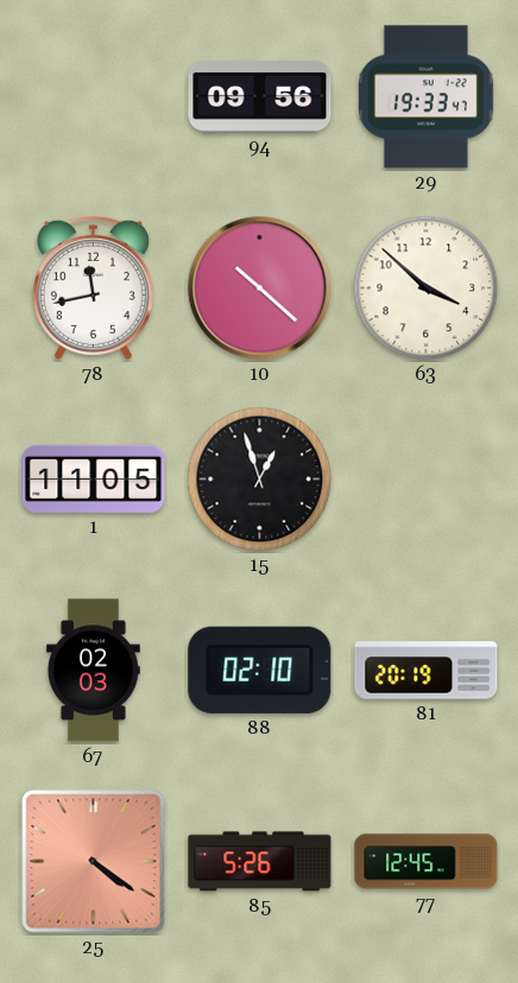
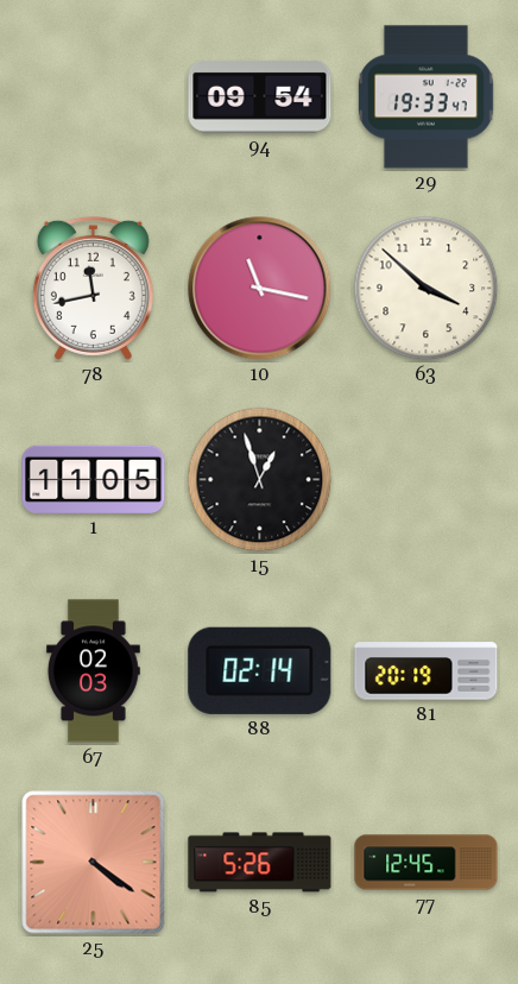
94: 09:56 -> 09:54 (260, 96)
10: 10:22 -> 11:17 (260, 289)
88: 02:10 -> 02:14 (260, 670)
